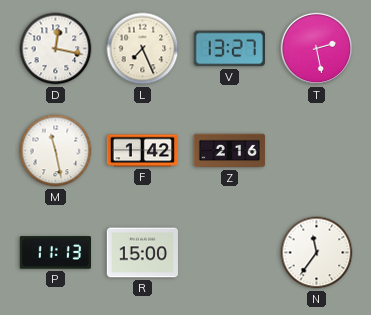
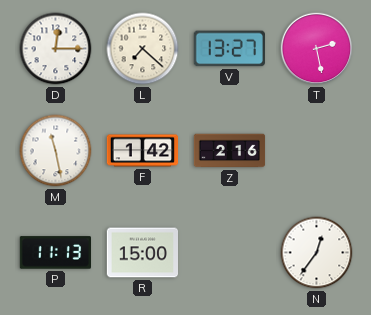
D: 12:17 -> 12:15 (56, 49)
L: 7:26 -> 7:22 (143, 49)
N: 11:36 -> 12:36 (317, 253)
